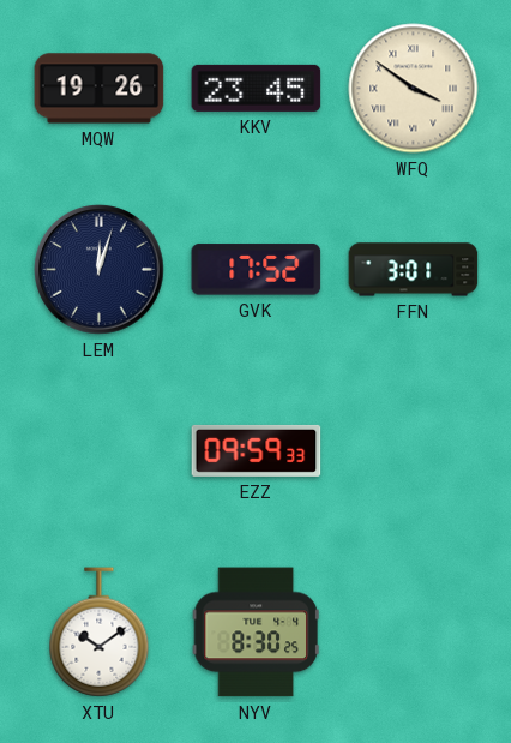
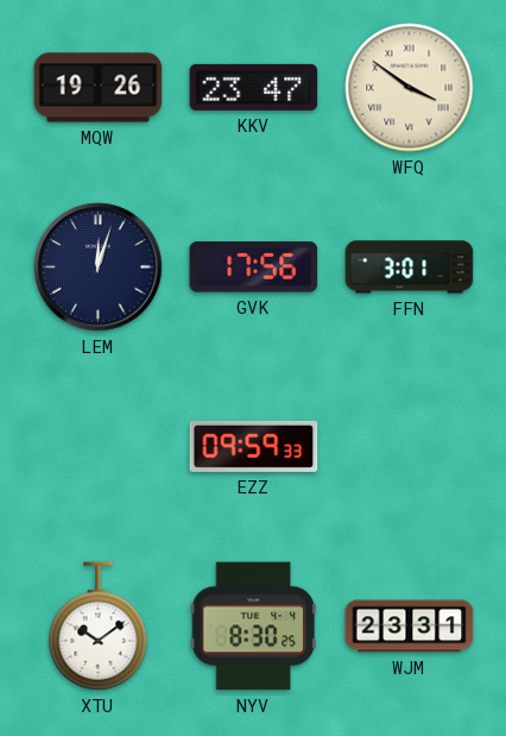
KKV: 23:45 -> 23:47 (254, 87)
GVK: 17:52 -> 17:56 (254, 268)
WJM: none -> 23:31 (410, 627)
